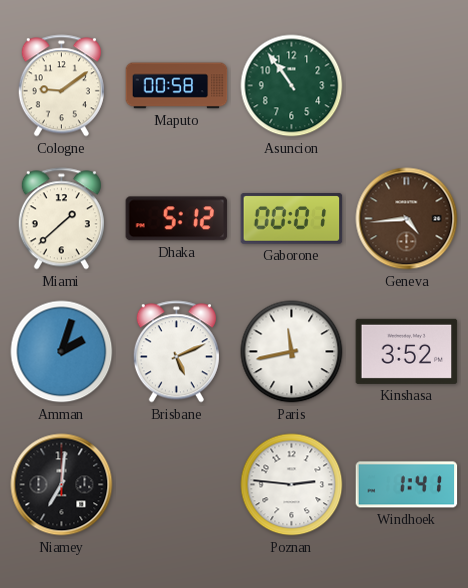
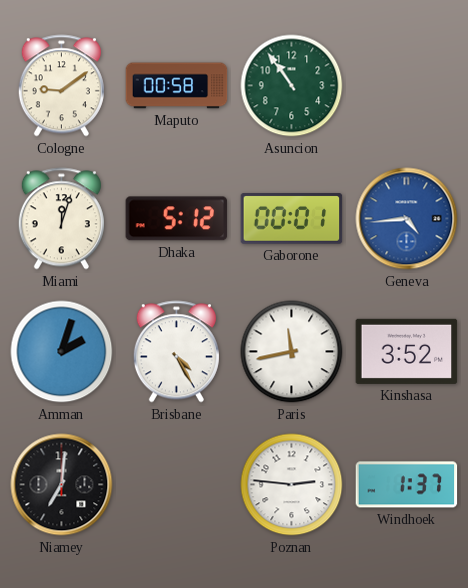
Miami: 1:38 -> 12:03 (61, 219)
Geneva dial: brown -> blue (407, 219)
Brisbane: 5:11 -> 4:25 (176, 352)
Windhoek: 1:41 -> 1:37 (407, 485)
